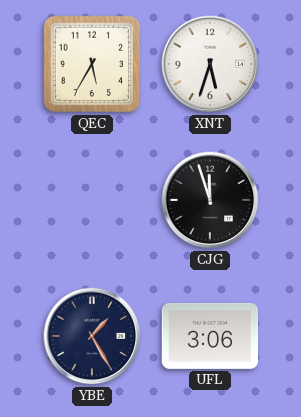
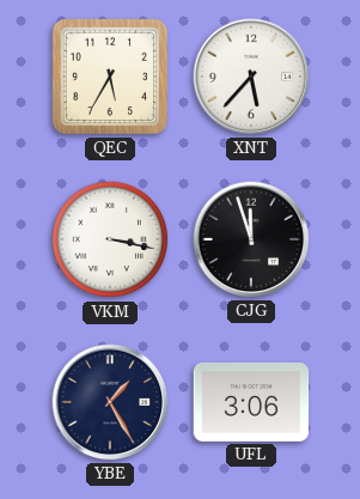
XNT: 5:33 -> 5:37 (251, 77)
VKM: none -> 3:17 (110, 239)
